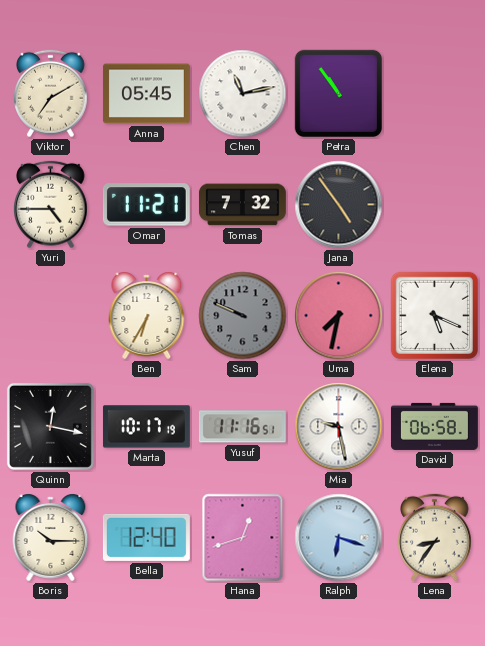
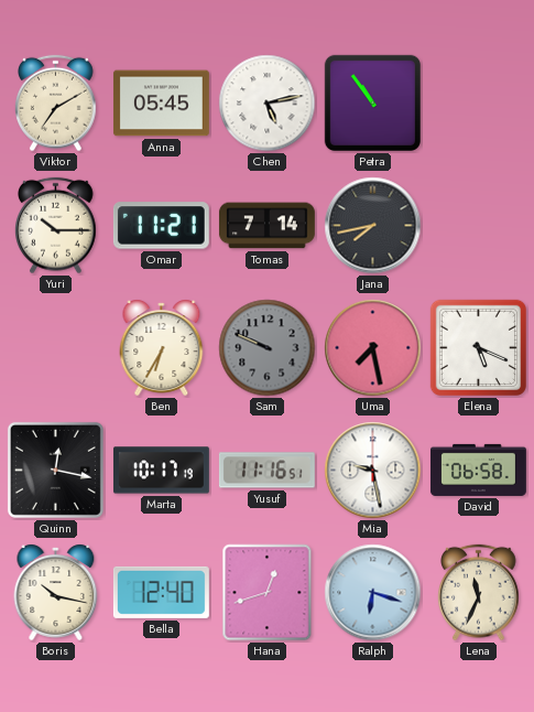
Chen: 11:13 -> 5:13 (268, 104)
Yuri: 4:45 -> 10:15 (56, 226)
Tomas: 7:32 -> 7:14 (266, 226)
Jana: 4:54 -> 7:43 (373, 226)
Uma: 7:32 -> 7:28 (373, 348)
Boris: 10:15 -> 10:17 (56, 592)
Lena: 8:36 -> 11:34 (479, 593)
